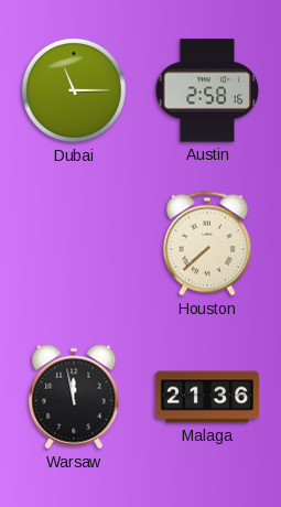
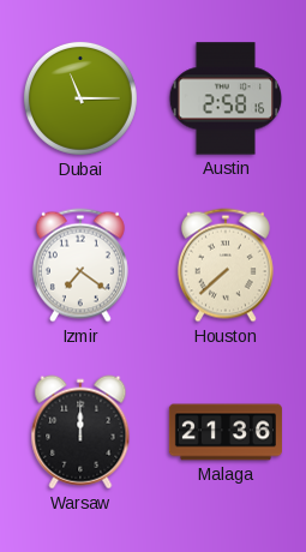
Izmir: none -> 7:21 (80, 265)
Warsaw: 11:58 -> 12:00 (80, 432)
